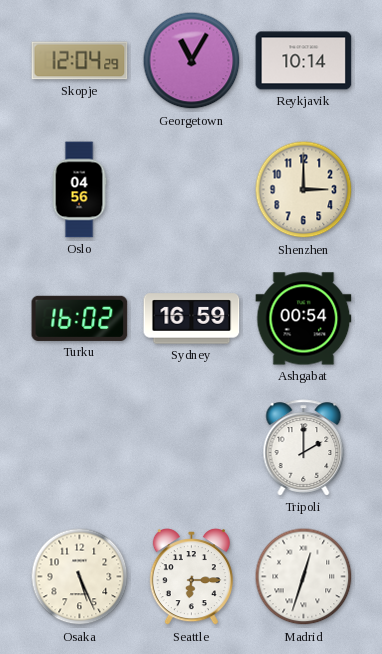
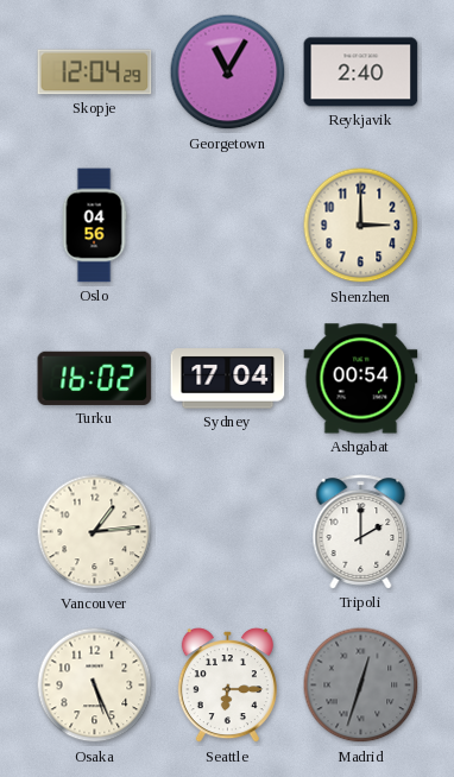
Reykjavik: 10:14 -> 2:40 (361, 72)
Sydney: 16:59 -> 17:04 (228, 379)
Vancouver: none -> 1:14 (95, 532)
Madrid dial: white -> grey (361, 686)
